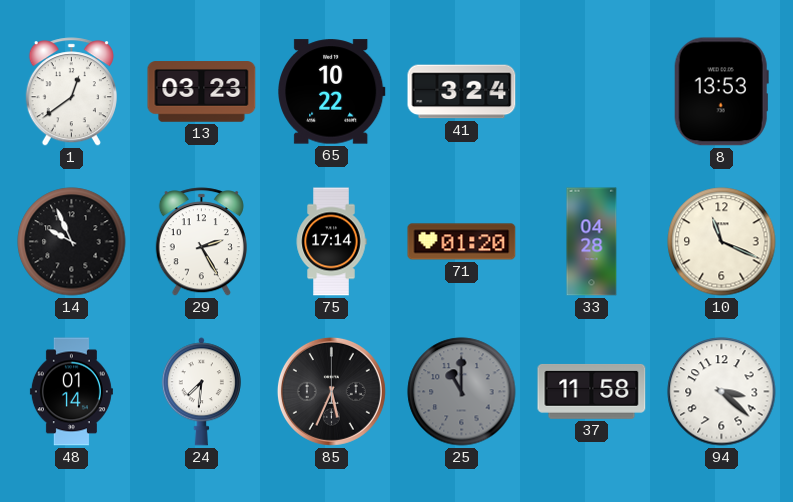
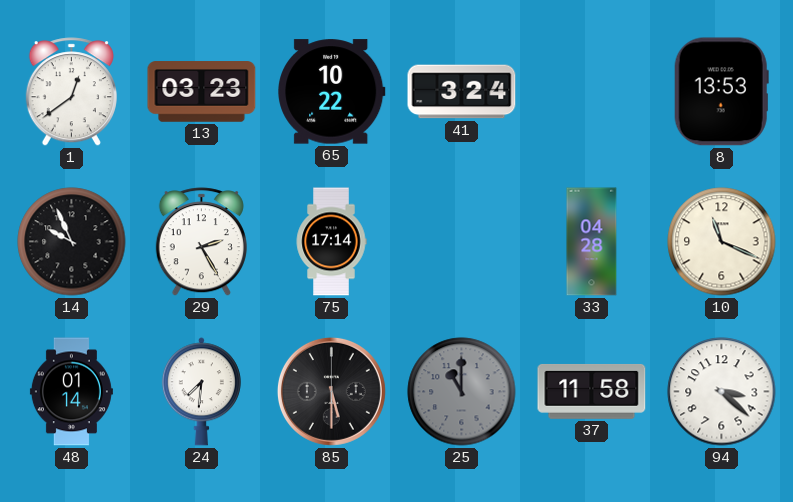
71: 01:20 -> none (462, 242)
85: 5:34 -> 5:30 (331, 391)
